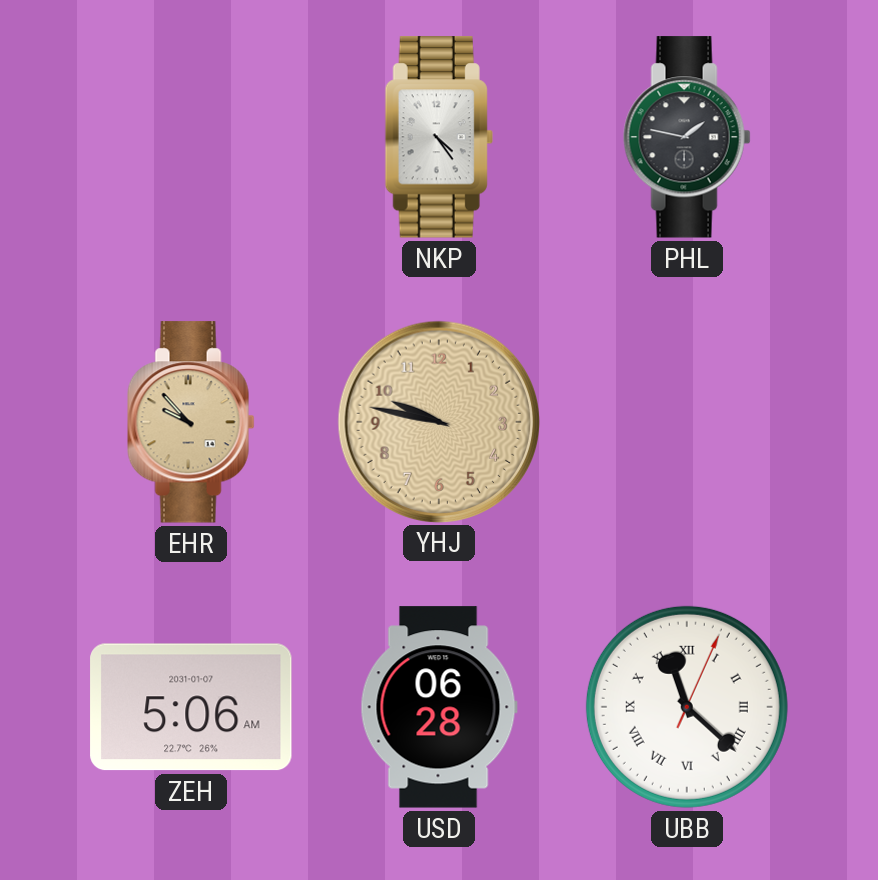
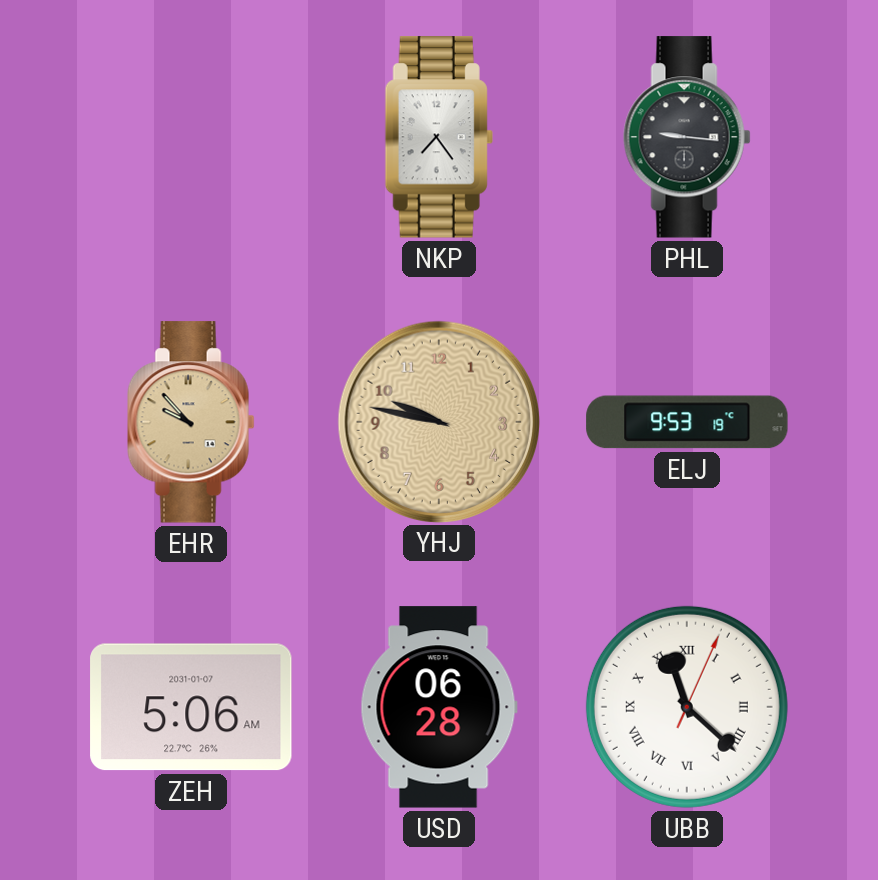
NKP: 4:24 -> 7:24 (439, 137)
PHL: 1:47 -> 9:16 (687, 137)
ELJ: none -> 9:53 (687, 422)
